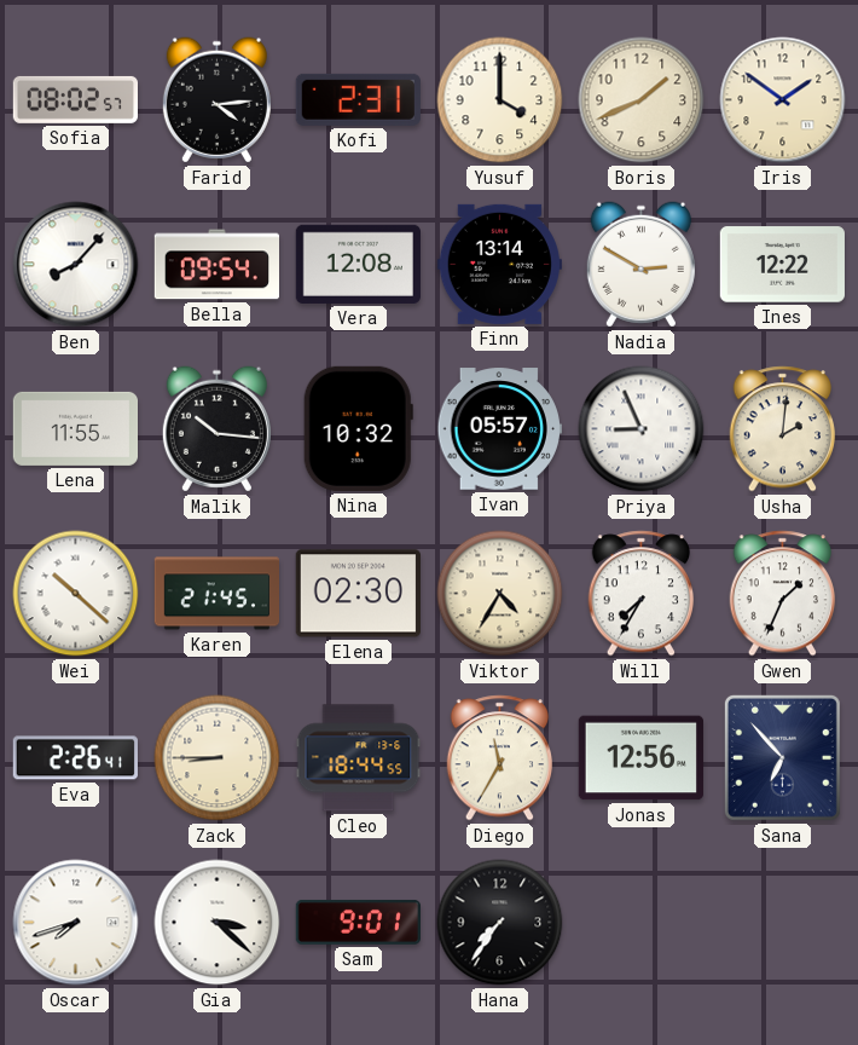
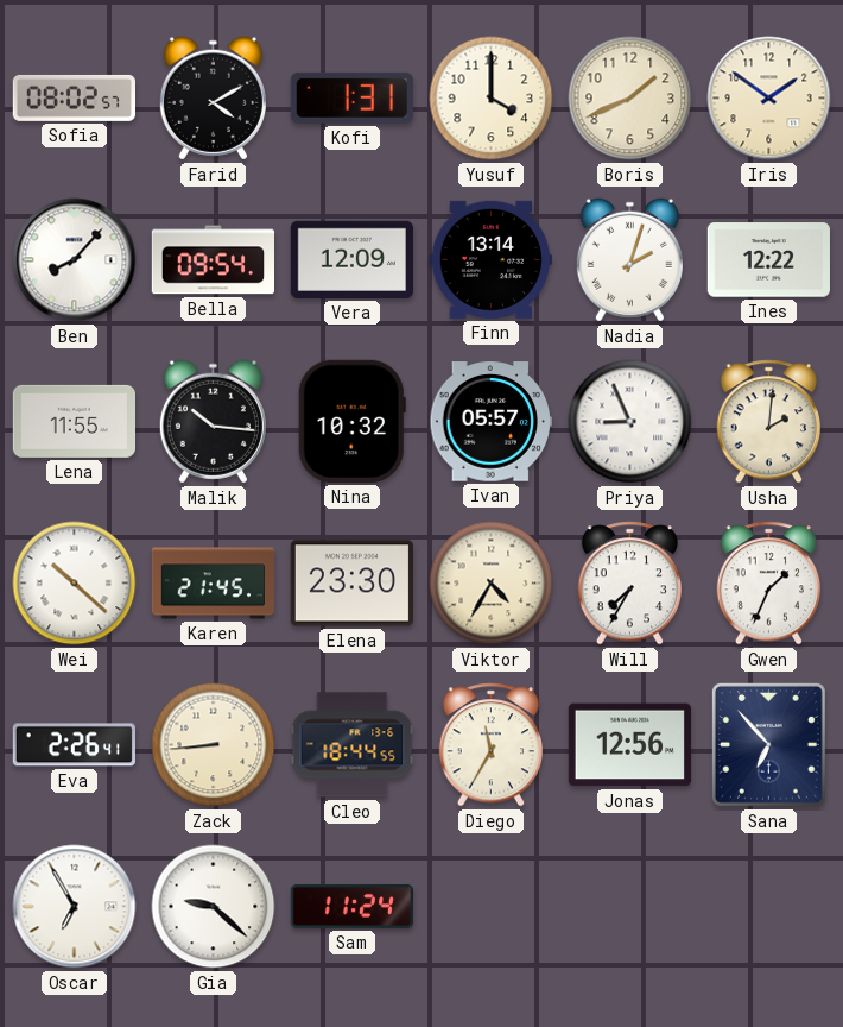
Farid: 4:14 -> 4:10 (213, 99)
Kofi: 2:31 -> 1:31 (351, 97)
Vera: 12:08 -> 12:09 (351, 259)
Nadia: 2:50 -> 2:03 (629, 260)
Elena: 02:30 -> 23:30 (351, 584)
Zack: 8:45 -> 8:44 (214, 745)
Oscar: 7:42 -> 6:55 (75, 907)
Gia: 3:22 -> 9:22 (214, 907)
Sam: 9:01 -> 11:24 (351, 906)
Hana: 7:36 -> none (500, 923)
